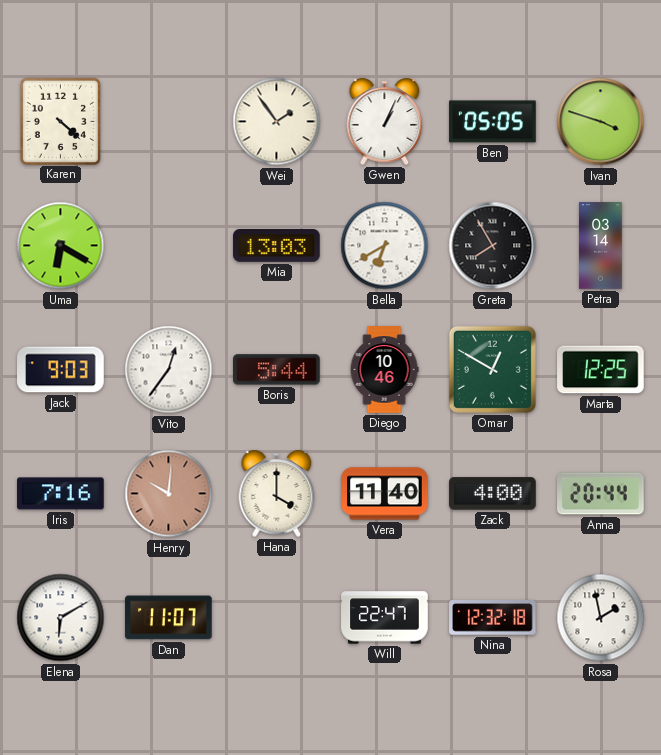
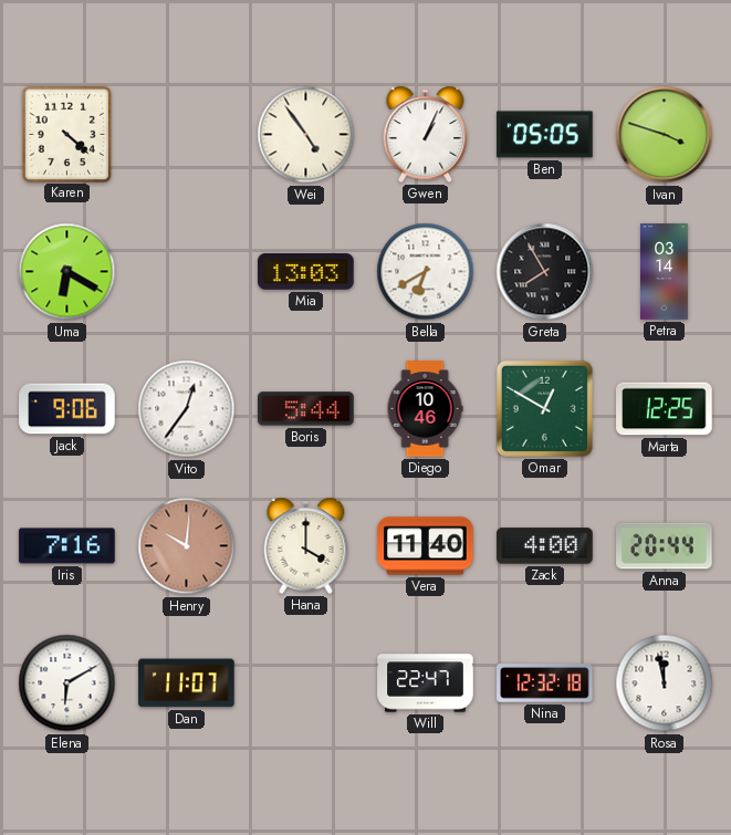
Wei: 1:54 -> 4:54 (306, 135)
Jack: 9:03 -> 9:06 (67, 409)
Rosa: 1:58 -> 11:58 (665, 683)
